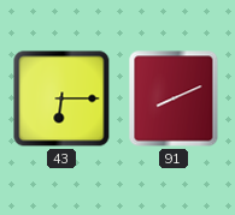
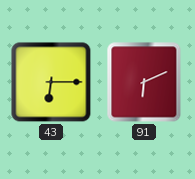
91: 8:11 -> 6:11 (144, 82)
